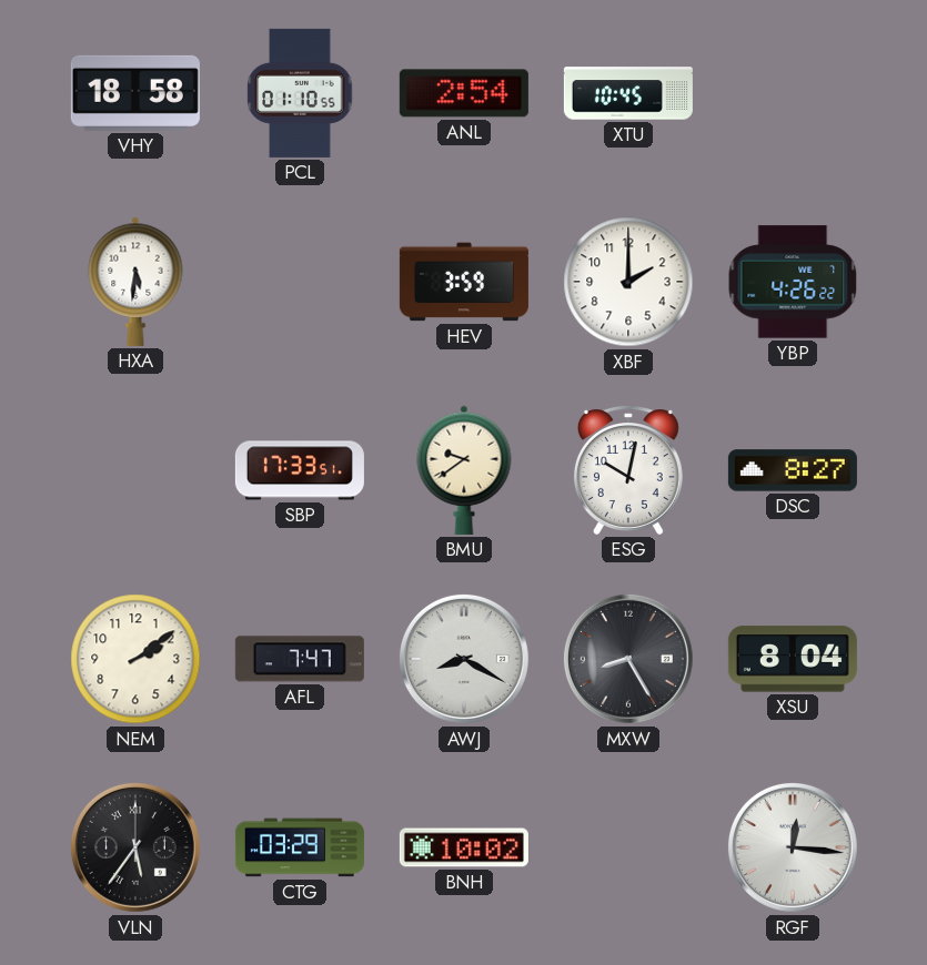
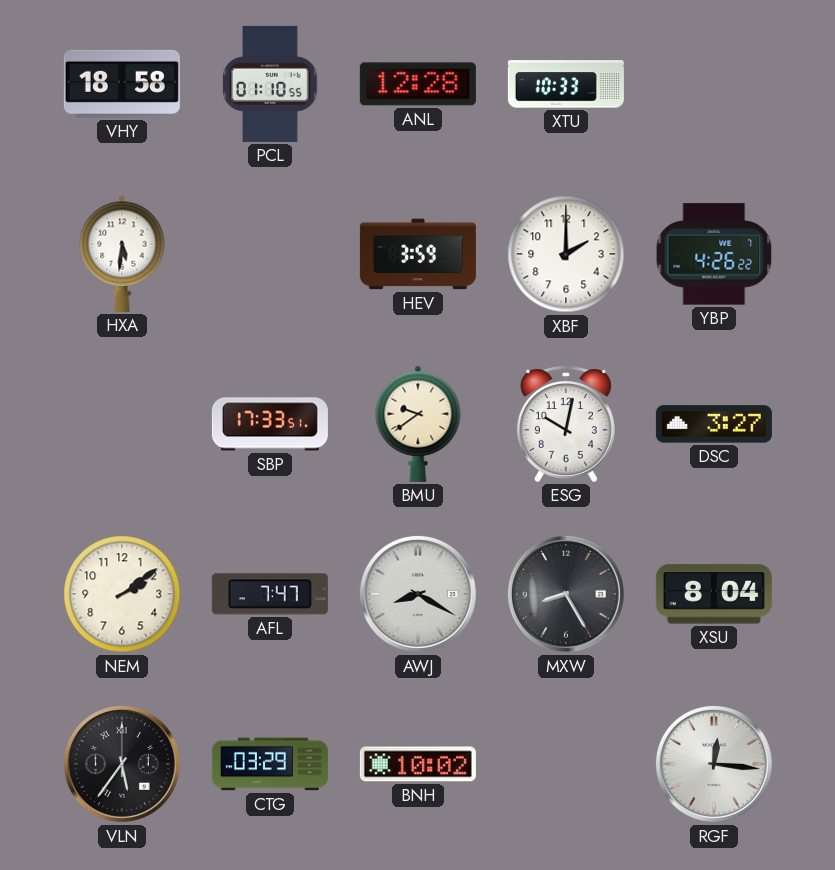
ANL: 2:54 -> 12:28 (418, 84)
XTU: 10:45 -> 10:33 (566, 84)
DSC: 8:27 -> 3:27 (714, 424)
